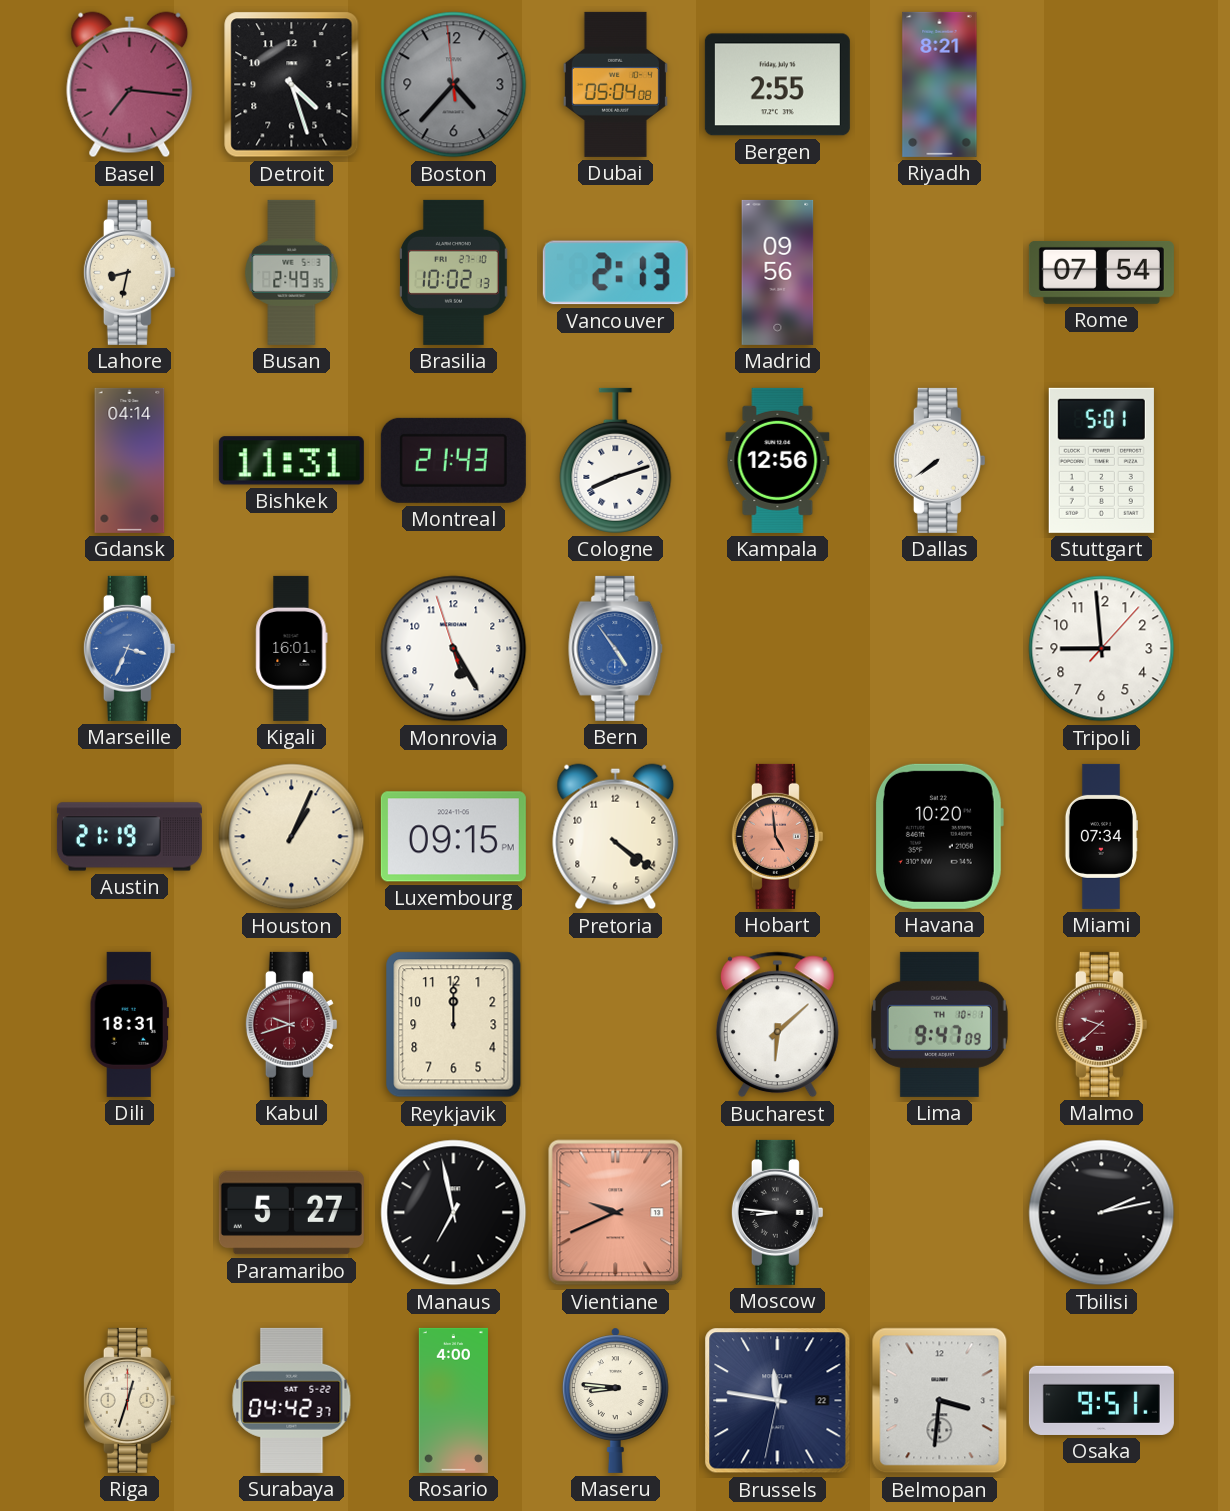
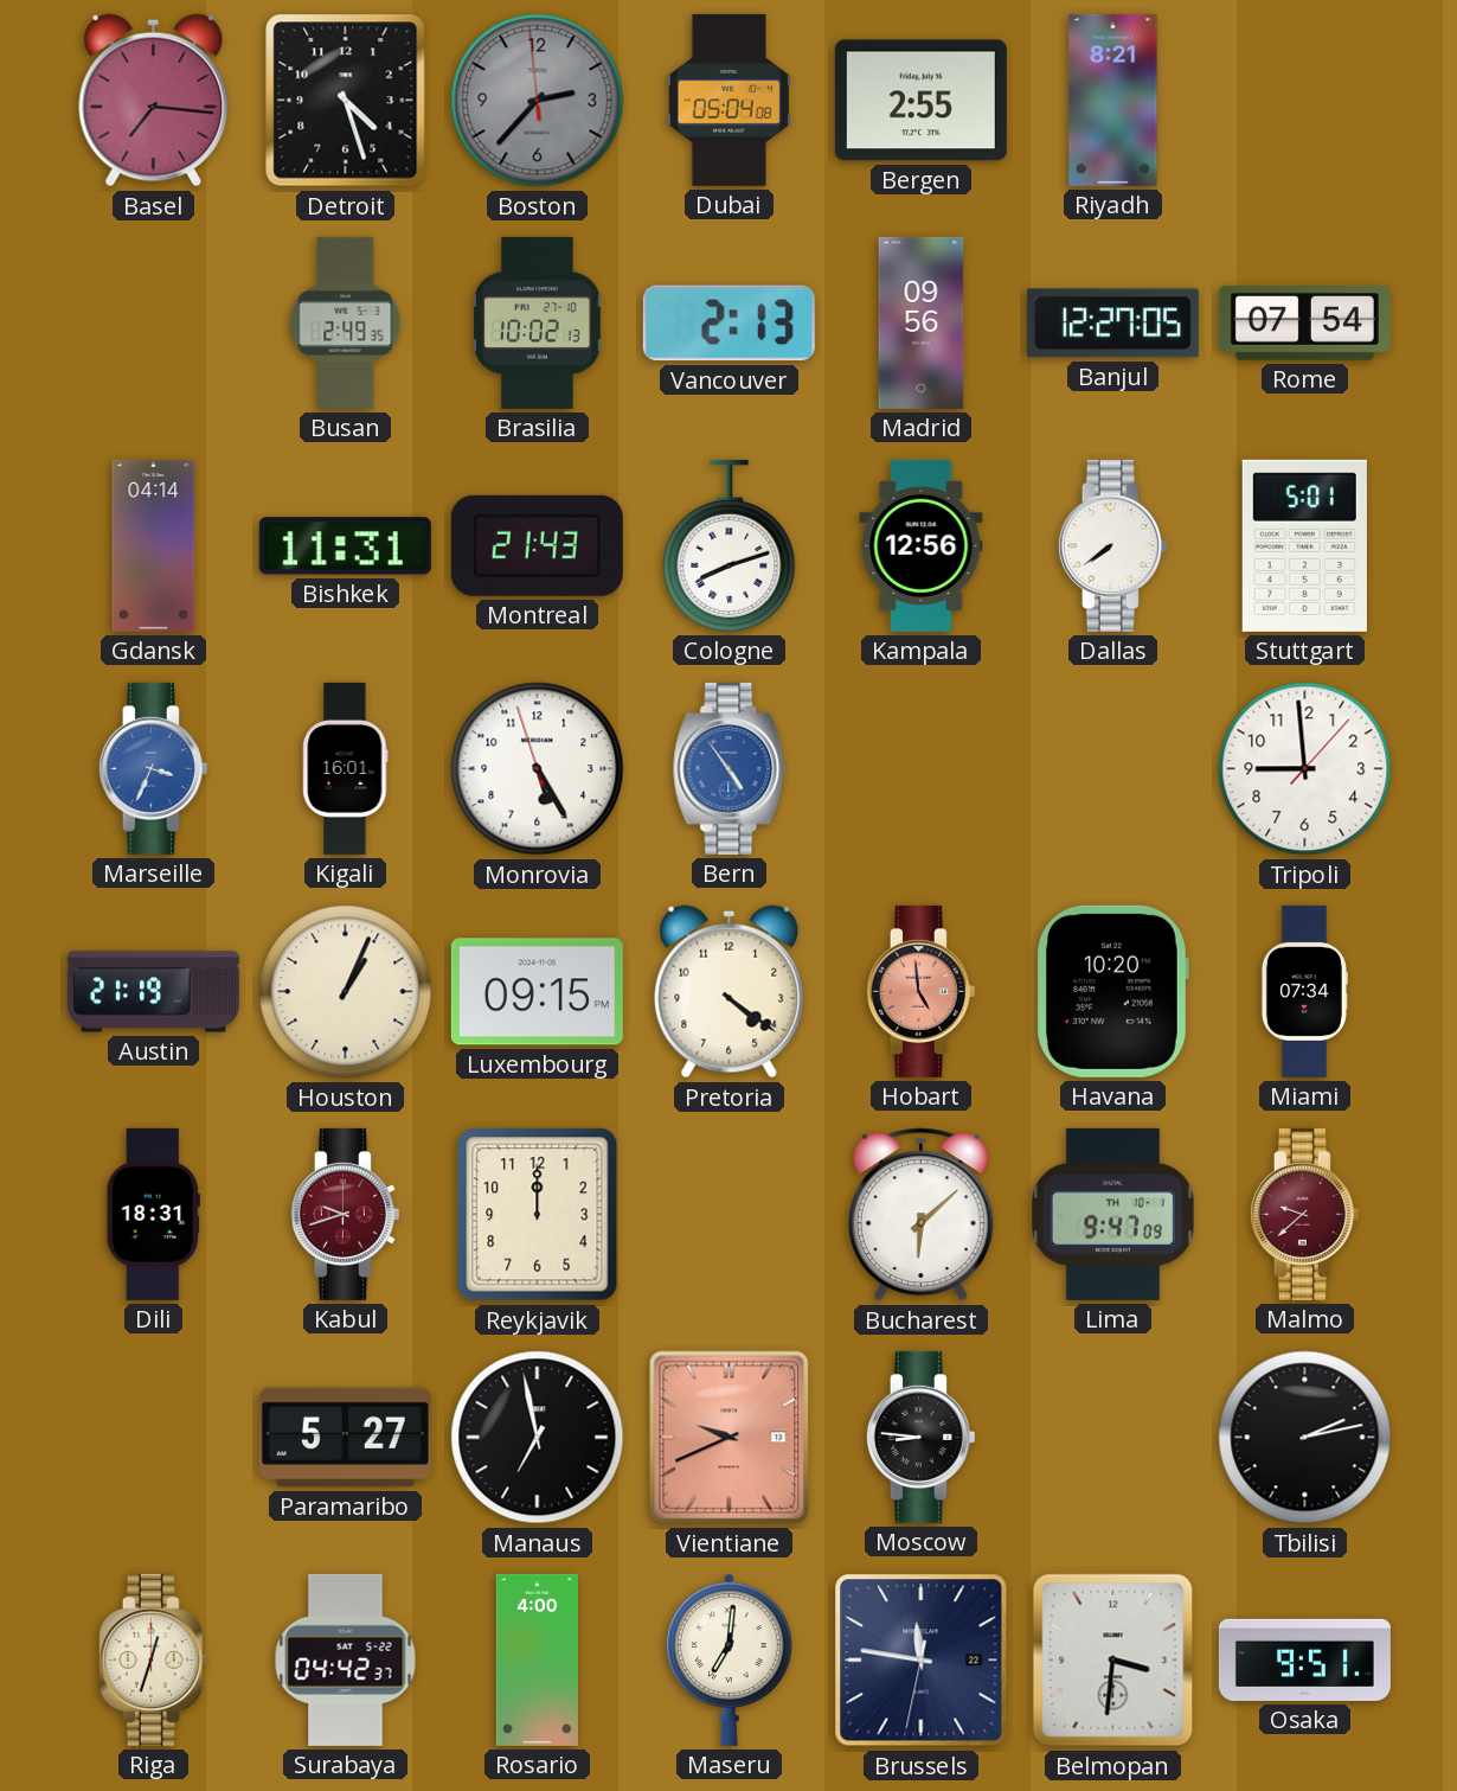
Boston: 4:36 -> 2:36 (538, 101)
Lahore: 8:32 -> none (129, 272)
Banjul: none -> 12:27 (1112, 324)
Maseru: 8:46 -> 7:01 (728, 1659)
